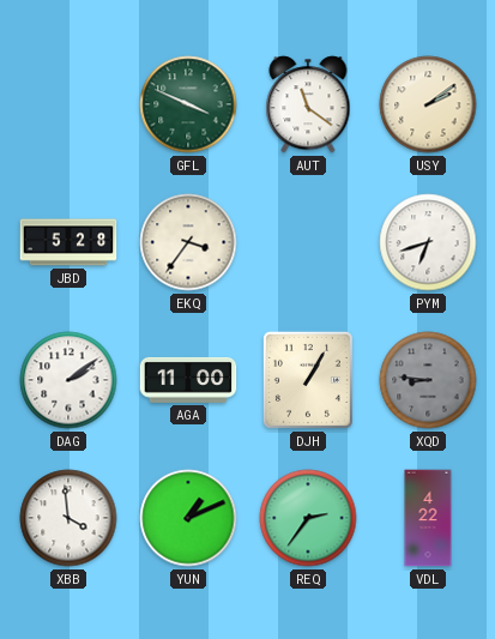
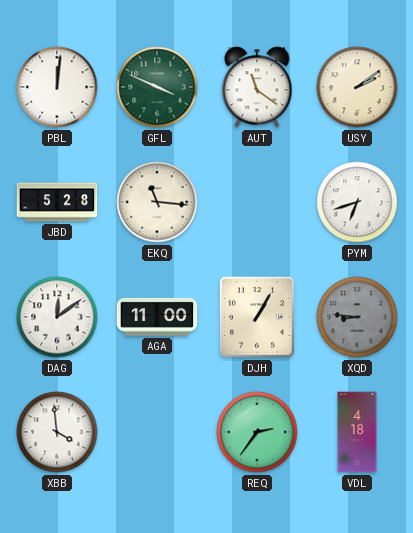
PBL: none -> 12:01 (57, 87)
EKQ: 3:36 -> 11:16 (157, 202)
DAG: 2:09 -> 12:09 (57, 317)
YUN: 1:11 -> none (188, 518)
VDL: 4:22 -> 4:18 (357, 432)
